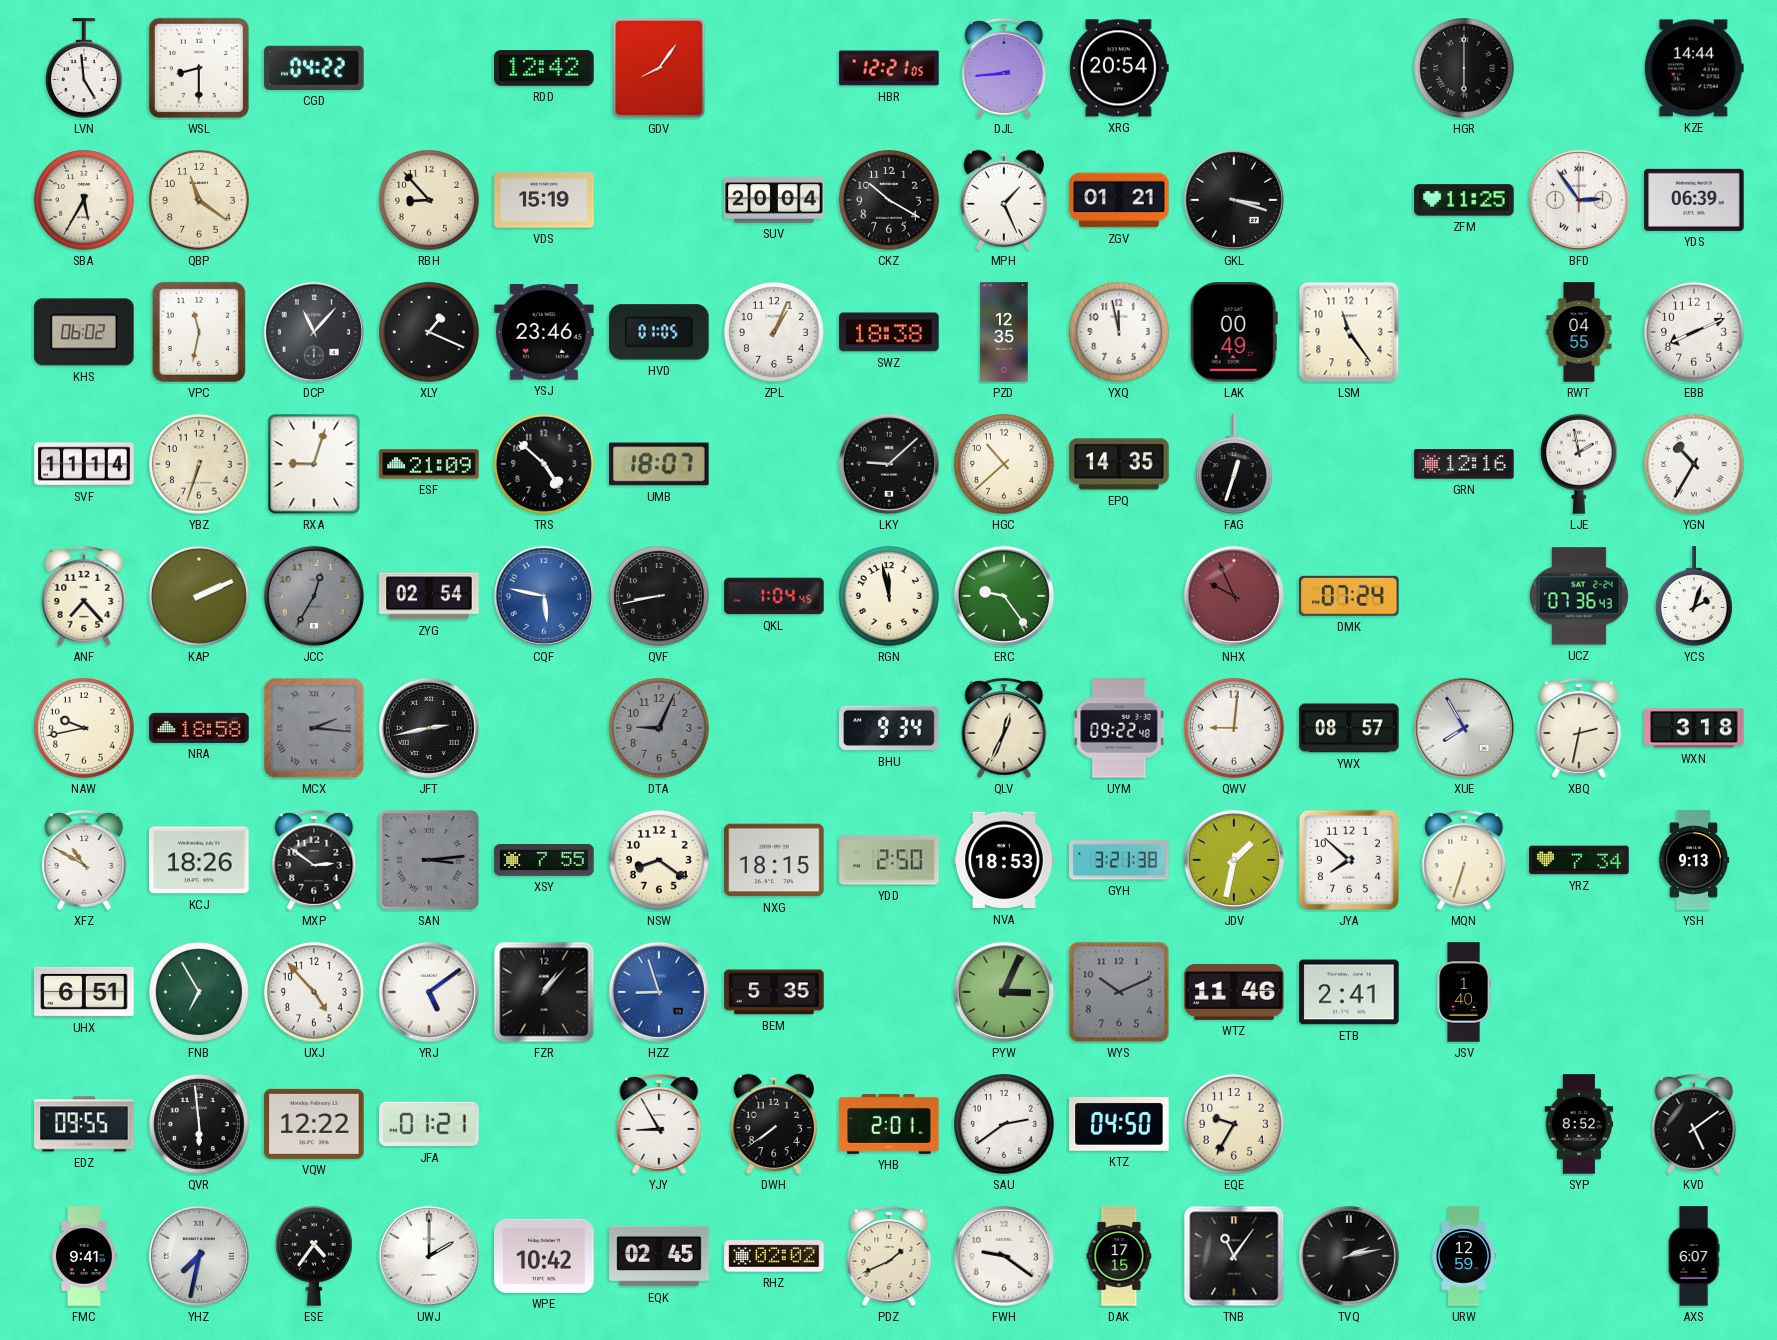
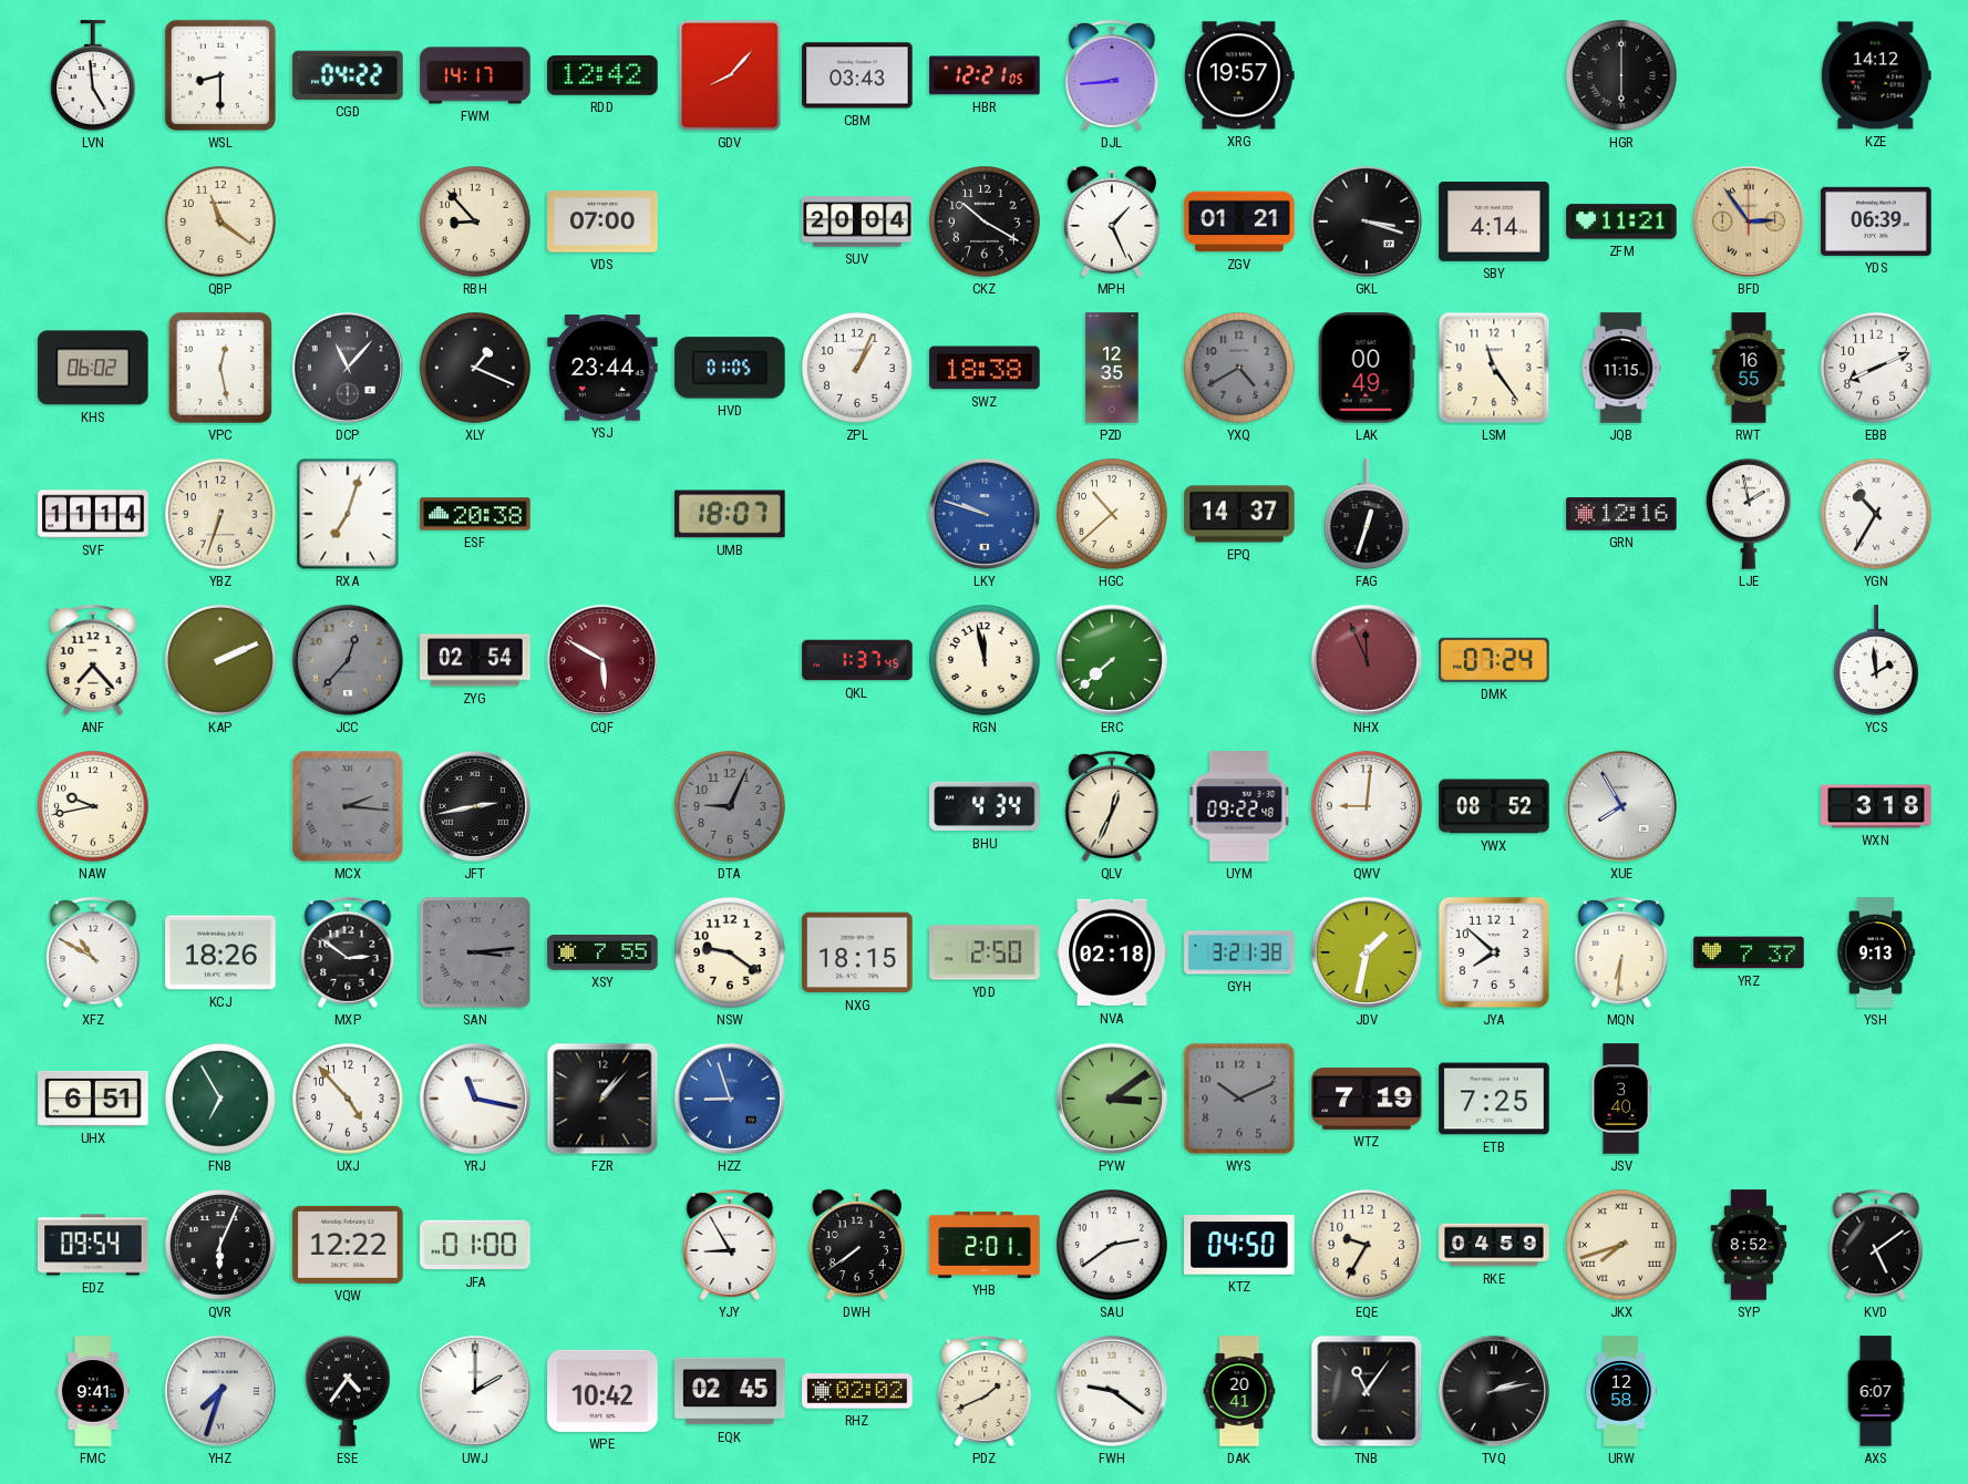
FWM: none -> 14:17 (475, 75)
GDV: 8:06 -> 8:07 (730, 75)
CBM: none -> 03:43 (857, 75)
XRG: 20:54 -> 19:57 (1239, 75)
KZE: 14:44 -> 14:12 (1876, 75)
SBA: 5:35 -> none (85, 201)
VDS: 15:19 -> 07:00 (602, 221)
SBY: none -> 4:14 (1494, 221)
ZFM: 11:25 -> 11:21 (1621, 221)
BFD dial: white -> champagne (1749, 221)
VPC: 11:32 -> 12:28 (220, 368)
YSJ: 23:46 -> 23:44 (602, 368)
YXQ: 11:58 -> 4:40 (1240, 369)
YXQ dial: white -> grey (1240, 369)
JQB: none -> 11:15 (1621, 368)
RWT: 04:55 -> 16:55 (1749, 368)
RXA: 9:03 -> 7:03 (348, 514)
ESF: 21:09 -> 20:38 (475, 514)
TRS: 4:52 -> none (545, 465)
LKY: 9:08 -> 9:48 (985, 514)
LKY dial: black -> blue (985, 514)
EPQ: 14:35 -> 14:37 (1239, 514)
JCC: 12:35 -> 12:37 (348, 660)
CQF: 5:47 -> 5:50 (602, 660)
CQF dial: blue -> burgundy (602, 660)
QVF: 8:43 -> none (660, 597)
QKL: 1:04 -> 1:37 (857, 660)
ERC: 9:24 -> 7:38 (1112, 660)
NHX: 9:56 -> 11:56 (1367, 660)
UCZ: 07:36 -> none (1579, 596)
YCS: 2:03 -> 1:59 (1876, 660)
NRA: 18:58 -> none (199, 728)
BHU: 9:34 -> 4:34 (985, 806)
YWX: 08:57 -> 08:52 (1494, 806)
XBQ: 2:32 -> none (1579, 728)
NSW: 8:21 -> 9:21 (731, 954)
NVA: 18:53 -> 02:18 (1112, 952)
MQN: 6:33 -> 6:31 (1621, 952)
YRZ: 7:34 -> 7:37 (1749, 952)
YRJ: 5:09 -> 11:17 (475, 1099)
BEM: 5:35 -> none (774, 992)
PYW: 3:04 -> 3:09 (1112, 1099)
WTZ: 11:46 -> 7:19 (1367, 1099)
ETB: 2:41 -> 7:25 (1494, 1099)
JSV: 1:40 -> 3:40 (1621, 1099)
EDZ: 09:55 -> 09:54 (93, 1245)
QVR: 5:59 -> 6:04 (221, 1246)
JFA: 01:21 -> 01:00 (475, 1245)
RKE: none -> 04:59 (1494, 1245)
JKX: none -> 7:42 (1622, 1246)
YHZ: 7:32 -> 7:33 (220, 1391)
DAK: 17:15 -> 20:41 (1239, 1391)
URW: 12:59 -> 12:58 (1620, 1391)
